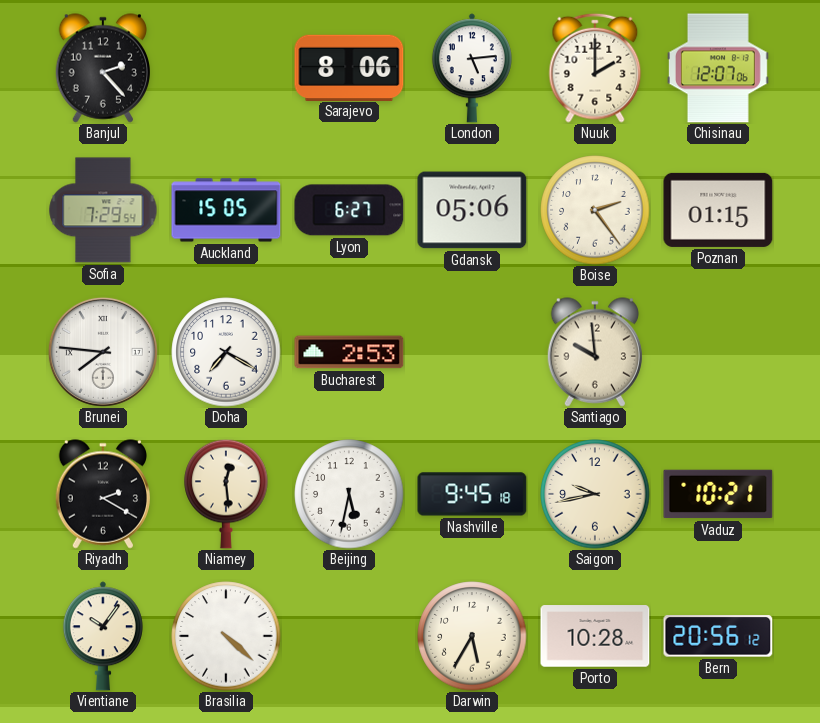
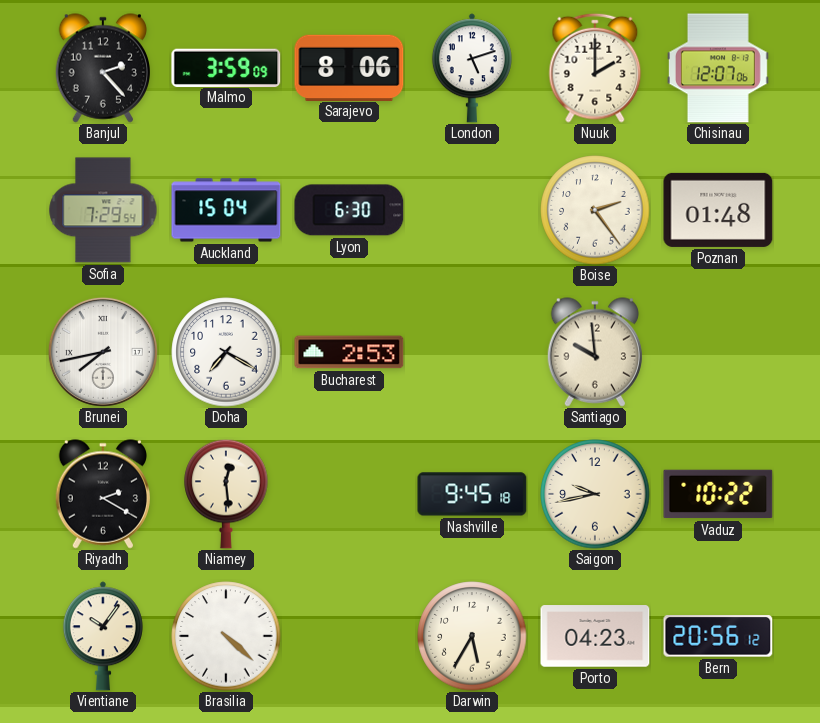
Malmo: none -> 3:59 (226, 67)
London: 5:14 -> 5:12 (472, 68)
Auckland: 15:05 -> 15:04 (226, 210)
Lyon: 6:27 -> 6:30 (349, 210)
Gdansk: 05:06 -> none (472, 210)
Poznan: 01:15 -> 01:48 (718, 210)
Brunei: 7:46 -> 7:43 (103, 352)
Beijing: 5:32 -> none (349, 494)
Vaduz: 10:21 -> 10:22 (718, 494)
Porto: 10:28 -> 04:23 (595, 636)
